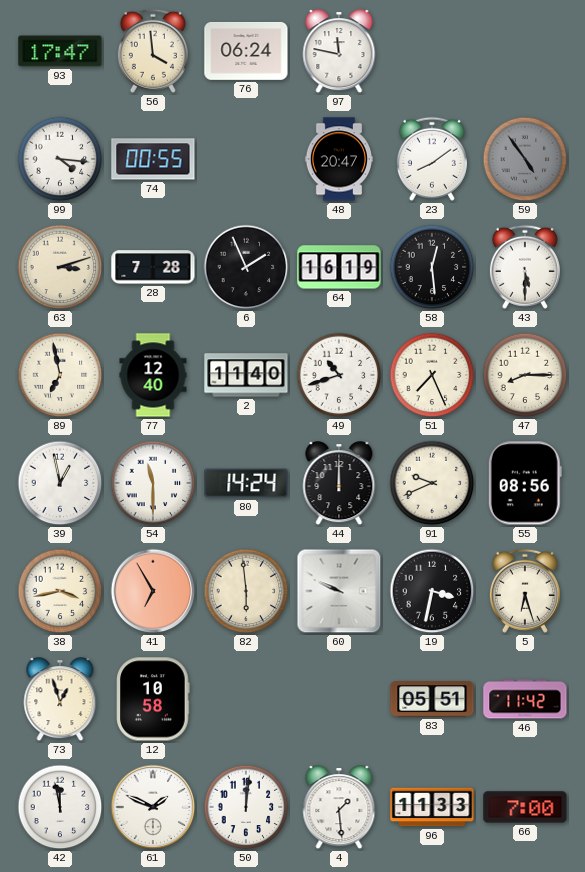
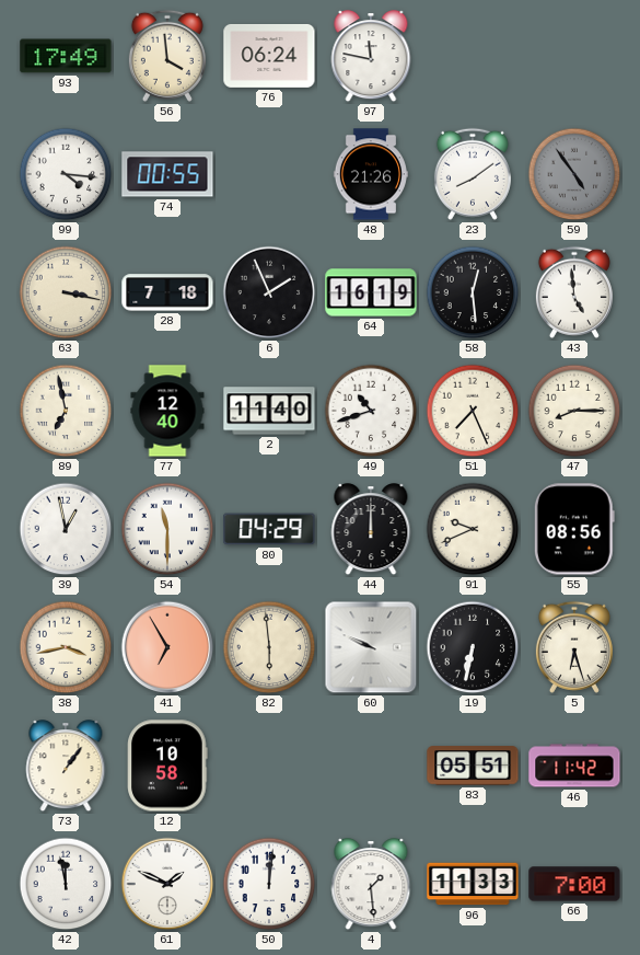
93: 17:47 -> 17:49 (66, 56)
48: 20:47 -> 21:26 (371, 174)
63: 3:12 -> 3:17 (66, 292)
28: 7:28 -> 7:18 (167, 292)
43: 5:30 -> 4:59 (574, 292)
80: 14:24 -> 04:29 (269, 529)
19: 3:32 -> 6:32 (473, 647)
73: 12:57 -> 1:06 (66, 767)
